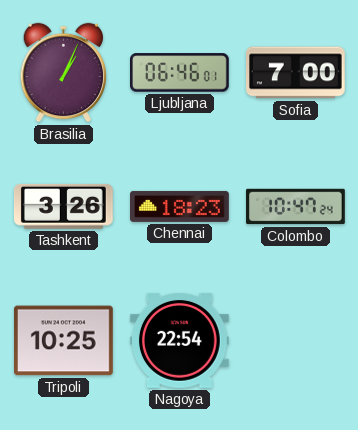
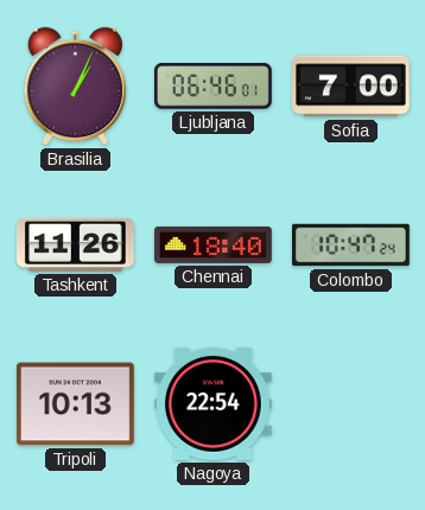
Tashkent: 3:26 -> 11:26 (76, 244)
Chennai: 18:23 -> 18:40 (214, 244)
Tripoli: 10:25 -> 10:13 (75, 404)
